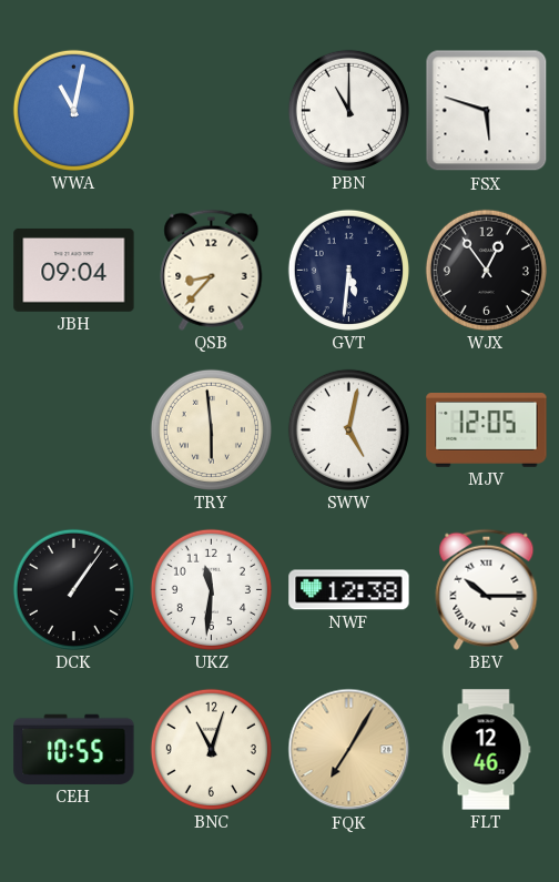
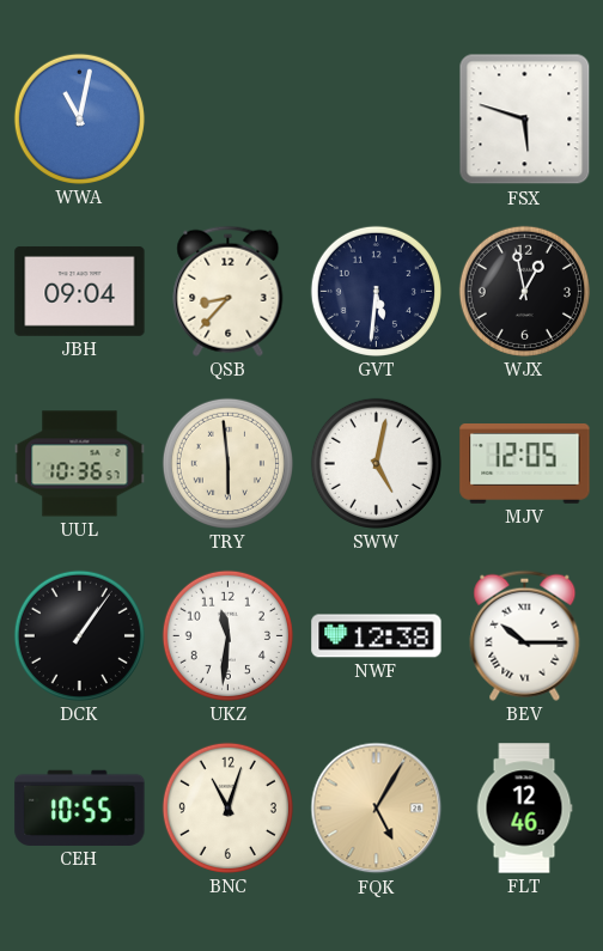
PBN: 11:00 -> none (348, 110)
WJX: 12:54 -> 12:58 (524, 291)
UUL: none -> 10:36 (80, 464)
FQK: 7:05 -> 5:05 (377, 809)
